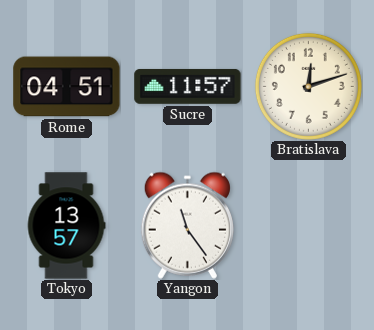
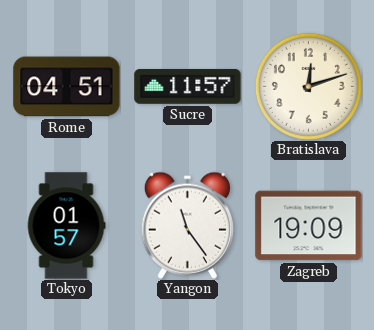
Tokyo: 13:57 -> 01:57 (66, 226)
Zagreb: none -> 19:09 (309, 226)
